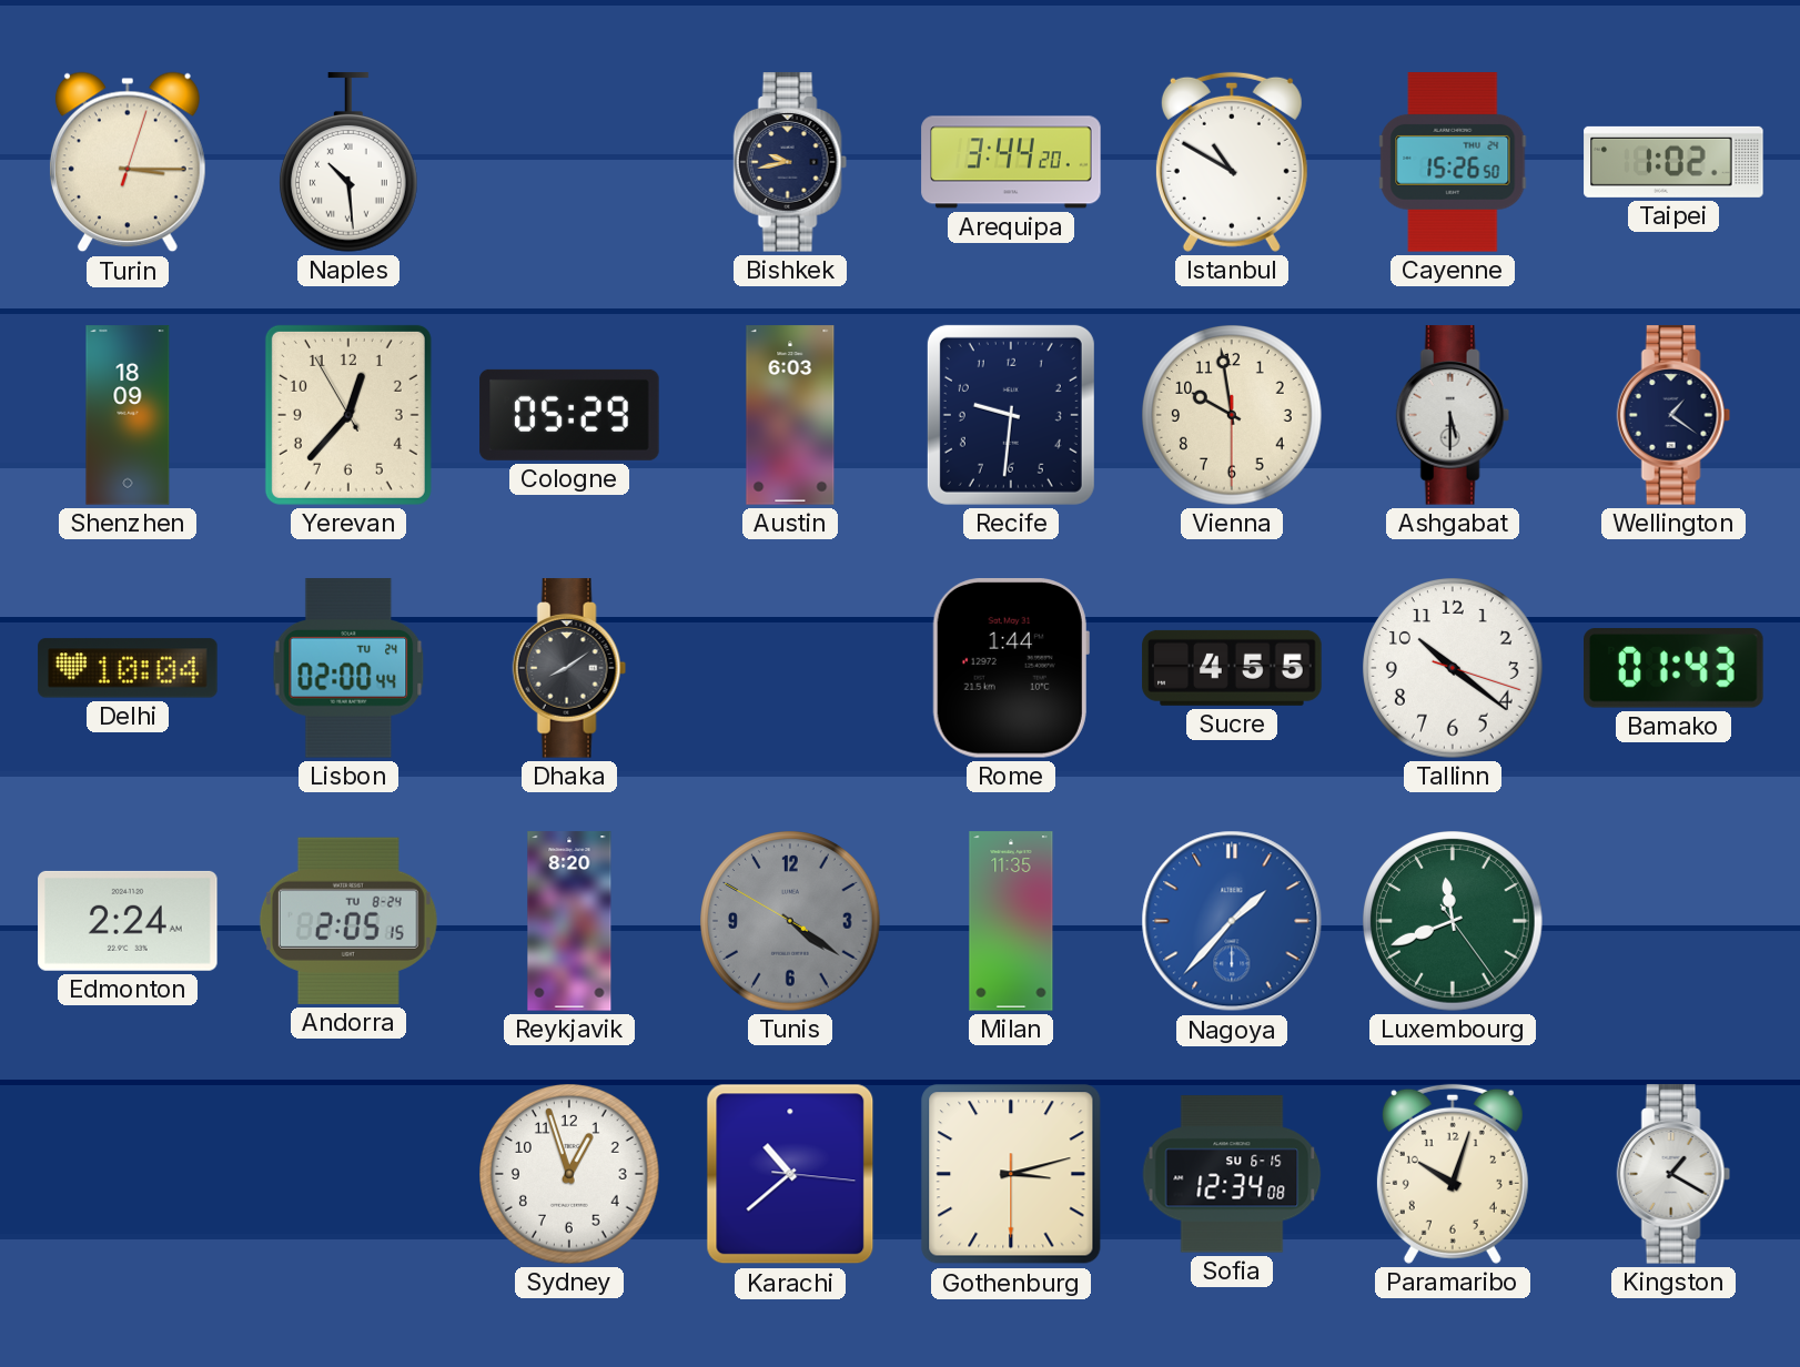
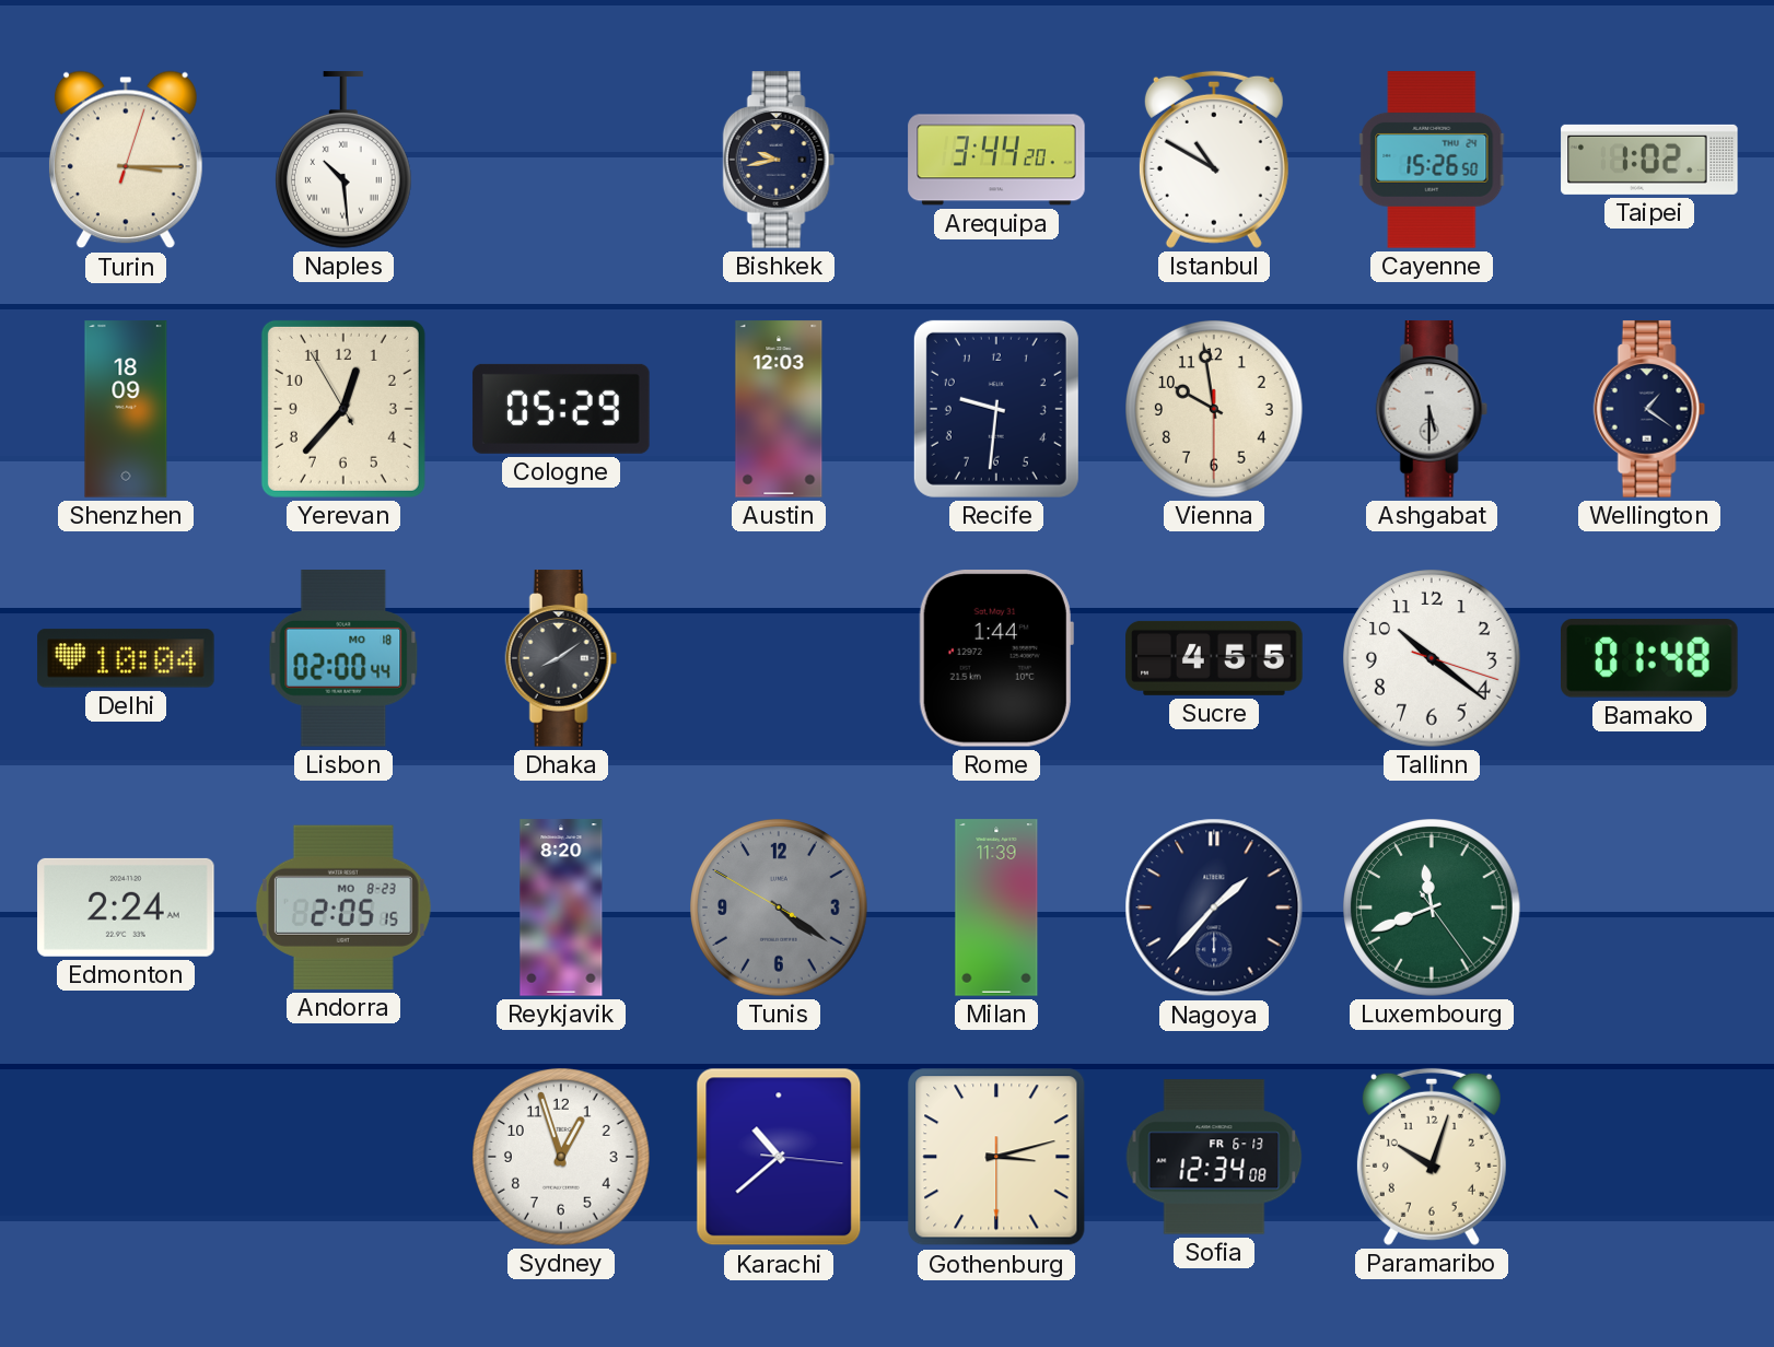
Austin: 6:03 -> 12:03 (779, 409)
Lisbon date: TU 24 -> MO 18 (343, 658)
Bamako: 01:43 -> 01:48 (1650, 658)
Andorra date: TU 8-24 -> MO 8-23 (343, 907)
Milan: 11:35 -> 11:39 (996, 907)
Nagoya dial: blue -> navy (1214, 907)
Sofia date: SU 6-15 -> FR 6-13 (1214, 1157)
Kingston: 1:20 -> none (1673, 1174)
